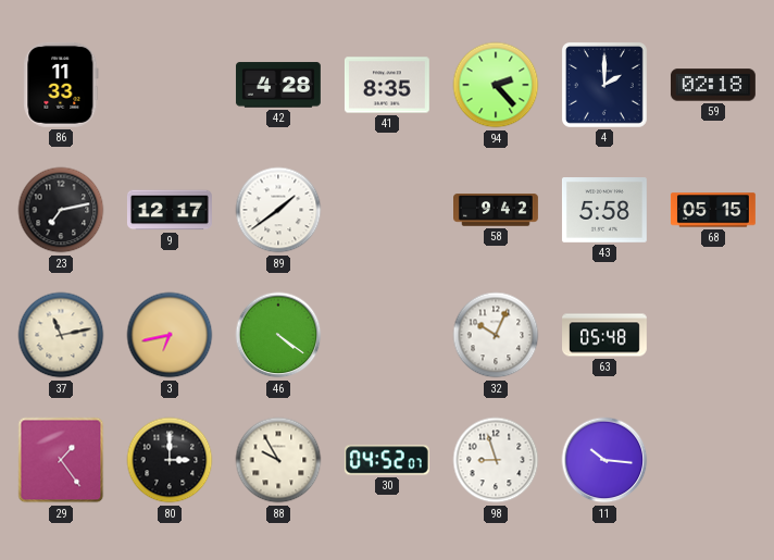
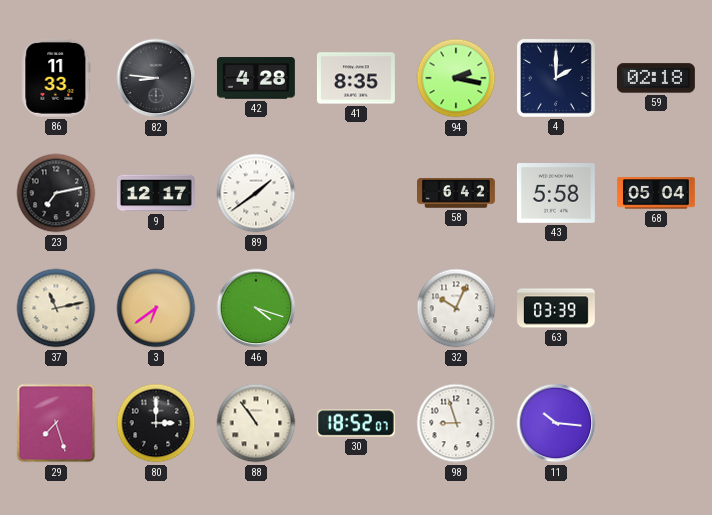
82: none -> 8:46 (156, 78)
94: 2:23 -> 2:17 (456, 78)
58: 9:42 -> 6:42 (457, 193)
68: 05:15 -> 05:04 (656, 193)
3: 6:43 -> 6:39 (156, 308)
46: 4:21 -> 4:18 (256, 308)
63: 05:48 -> 03:39 (557, 308)
29: 1:24 -> 7:27 (56, 423)
88: 9:55 -> 10:54 (256, 423)
30: 04:52 -> 18:52 (356, 423)
